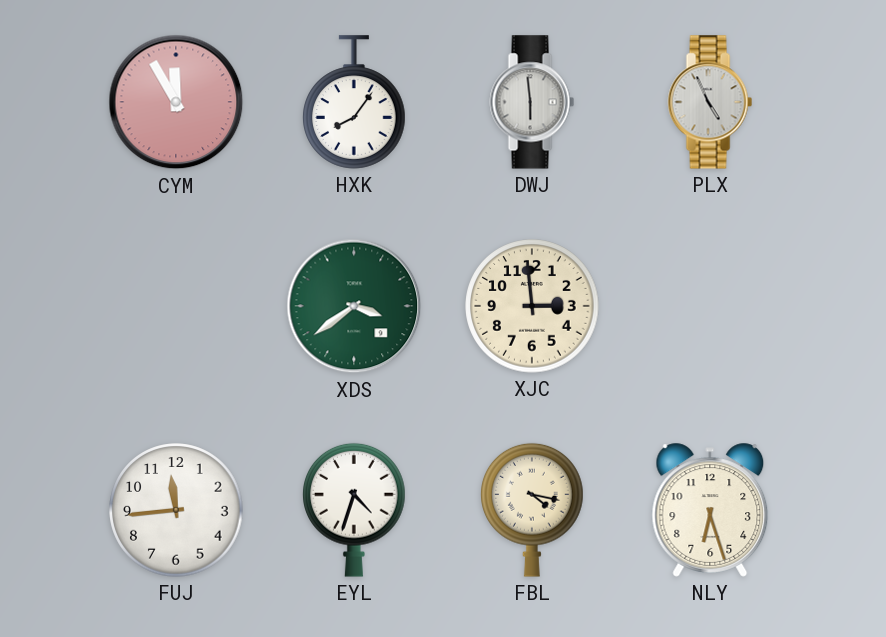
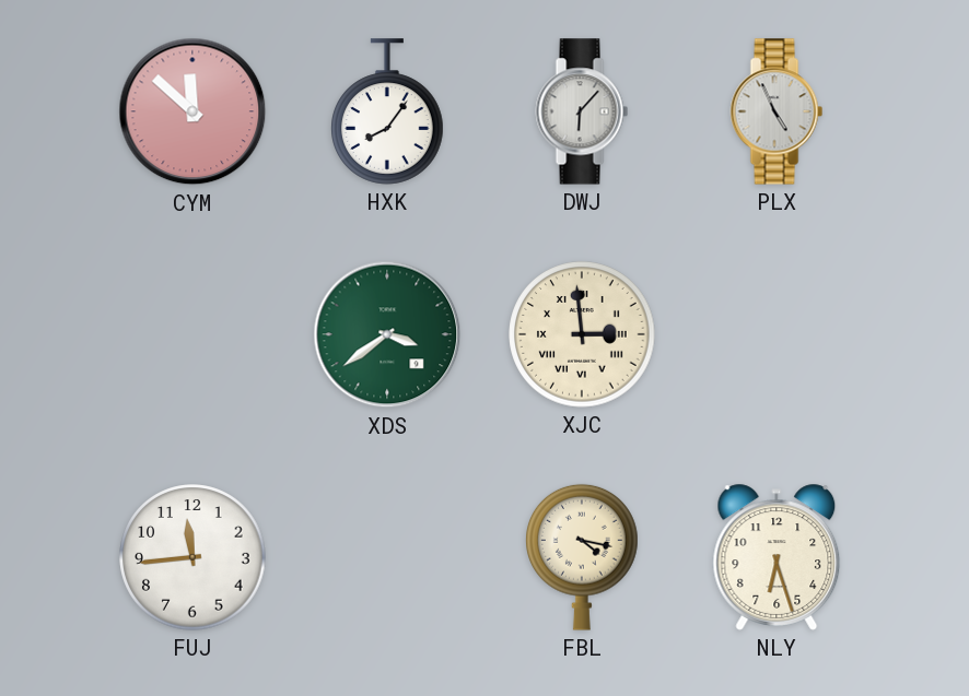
CYM: 11:55 -> 11:52 (192, 111)
DWJ: 5:59 -> 6:07 (582, 111)
XJC numerals: Arabic -> Roman (582, 334)
EYL: 4:33 -> none (355, 510)
